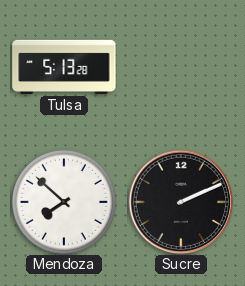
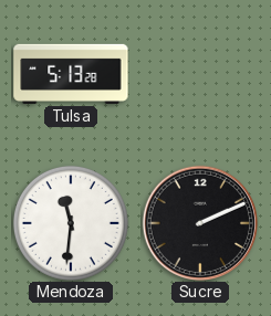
Mendoza: 7:52 -> 11:31 (71, 223)
